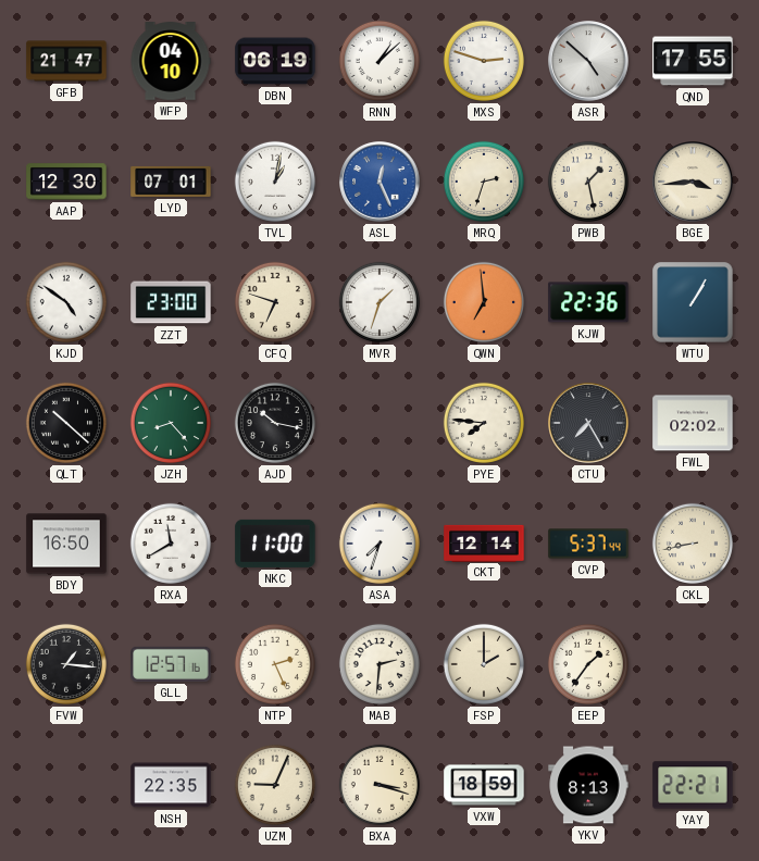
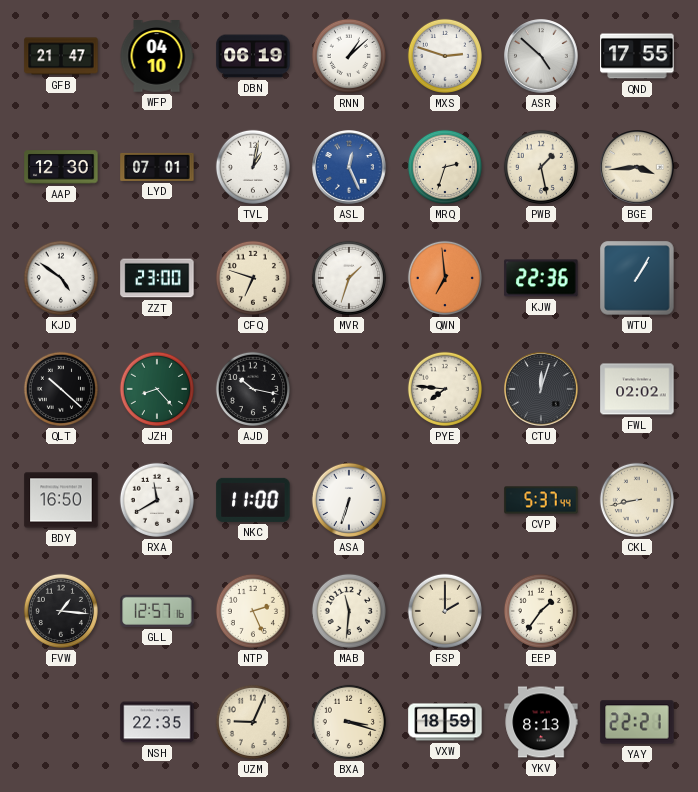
CTU: 7:25 -> 12:03 (541, 389)
ASA: 7:33 -> 6:33 (349, 500)
CKT: 12:14 -> none (484, 542)
MAB: 2:31 -> 11:31 (349, 611)
